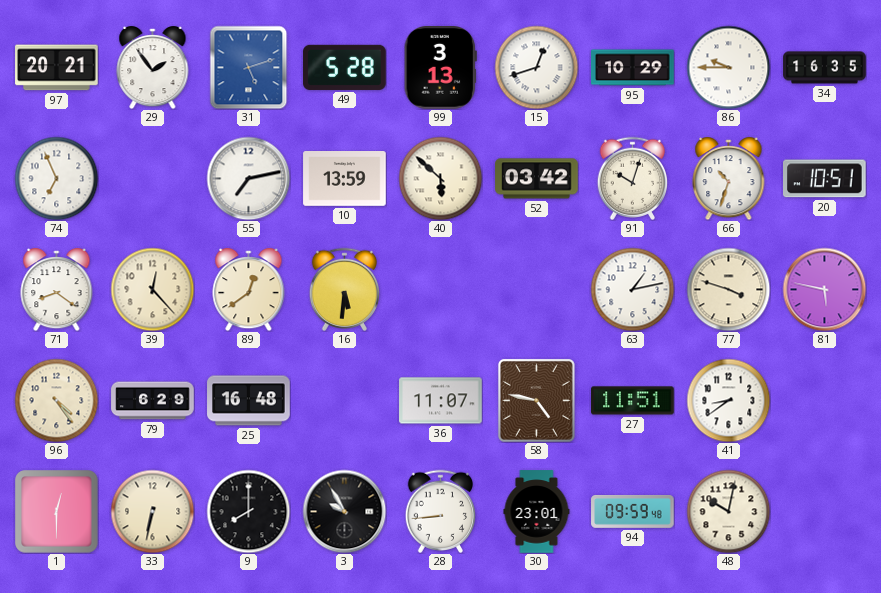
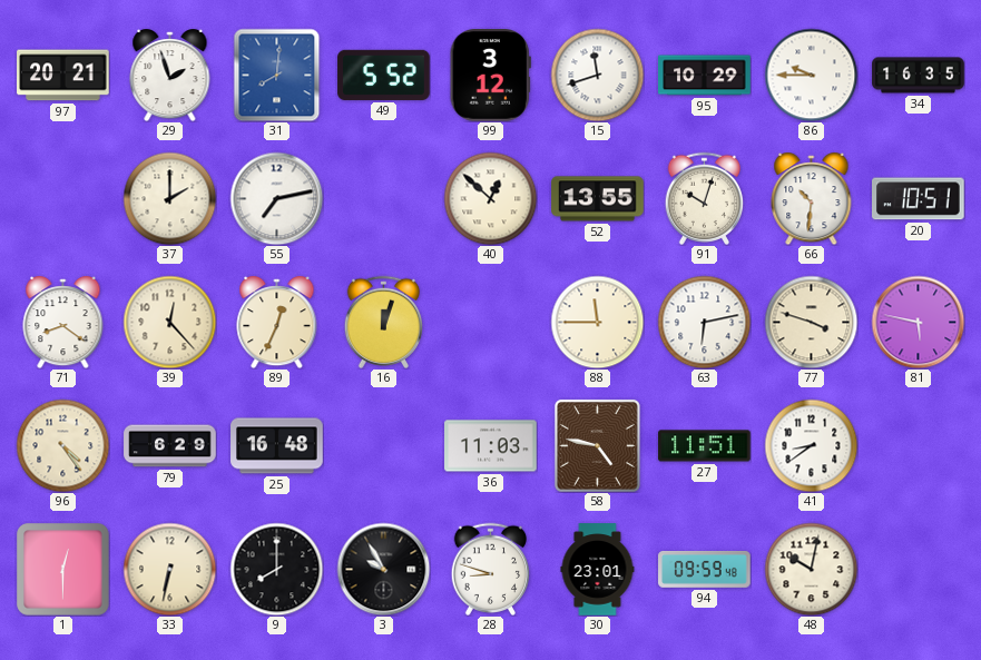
29: 1:54 -> 1:57 (170, 76)
31: 5:12 -> 8:01 (277, 75)
49: 5:28 -> 5:52 (384, 75)
99: 3:13 -> 3:12 (490, 76)
15: 12:42 -> 11:42 (597, 75)
74: 6:56 -> none (56, 178)
37: none -> 2:00 (169, 198)
10: 13:59 -> none (345, 179)
40: 5:52 -> 12:52 (490, 198)
52: 03:42 -> 13:55 (598, 199)
66: 10:33 -> 10:31 (812, 199)
89: 12:39 -> 12:34 (277, 323)
16: 5:31 -> 12:03 (384, 322)
88: none -> 11:45 (597, 322)
63: 1:13 -> 6:13 (704, 322)
36: 11:07 -> 11:03 (491, 446)
28: 8:44 -> 8:48 (491, 569)
